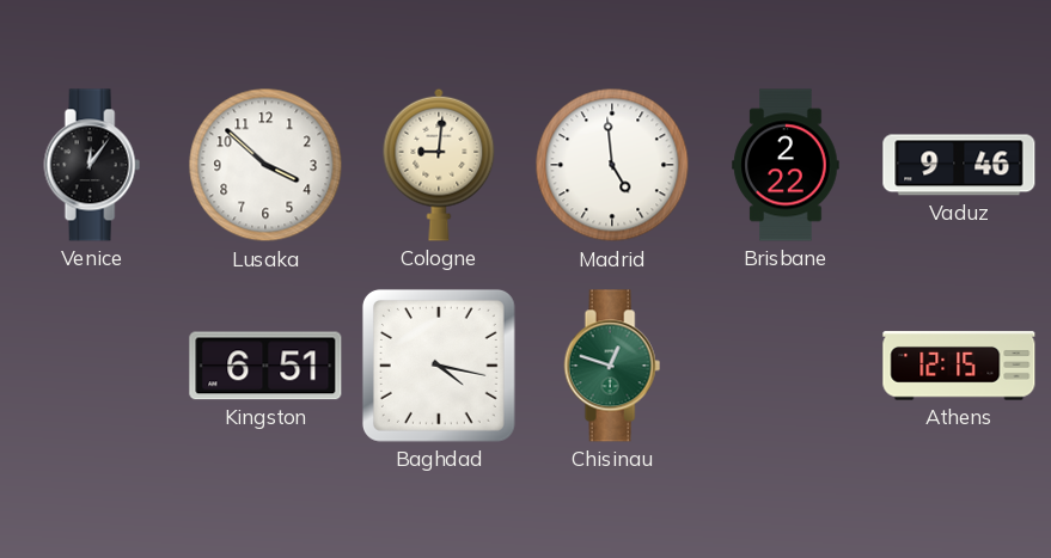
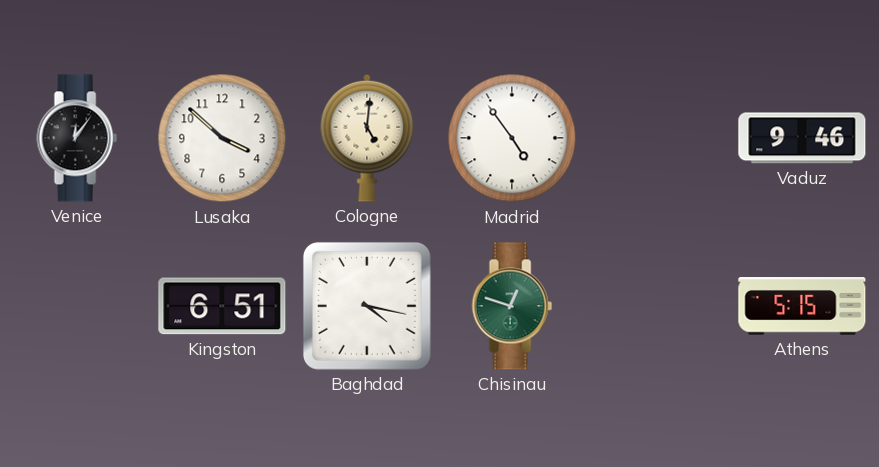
Cologne: 9:01 -> 5:01 (367, 138)
Madrid: 4:59 -> 4:54 (512, 138)
Brisbane: 2:22 -> none (786, 165)
Athens: 12:15 -> 5:15 (802, 306)
